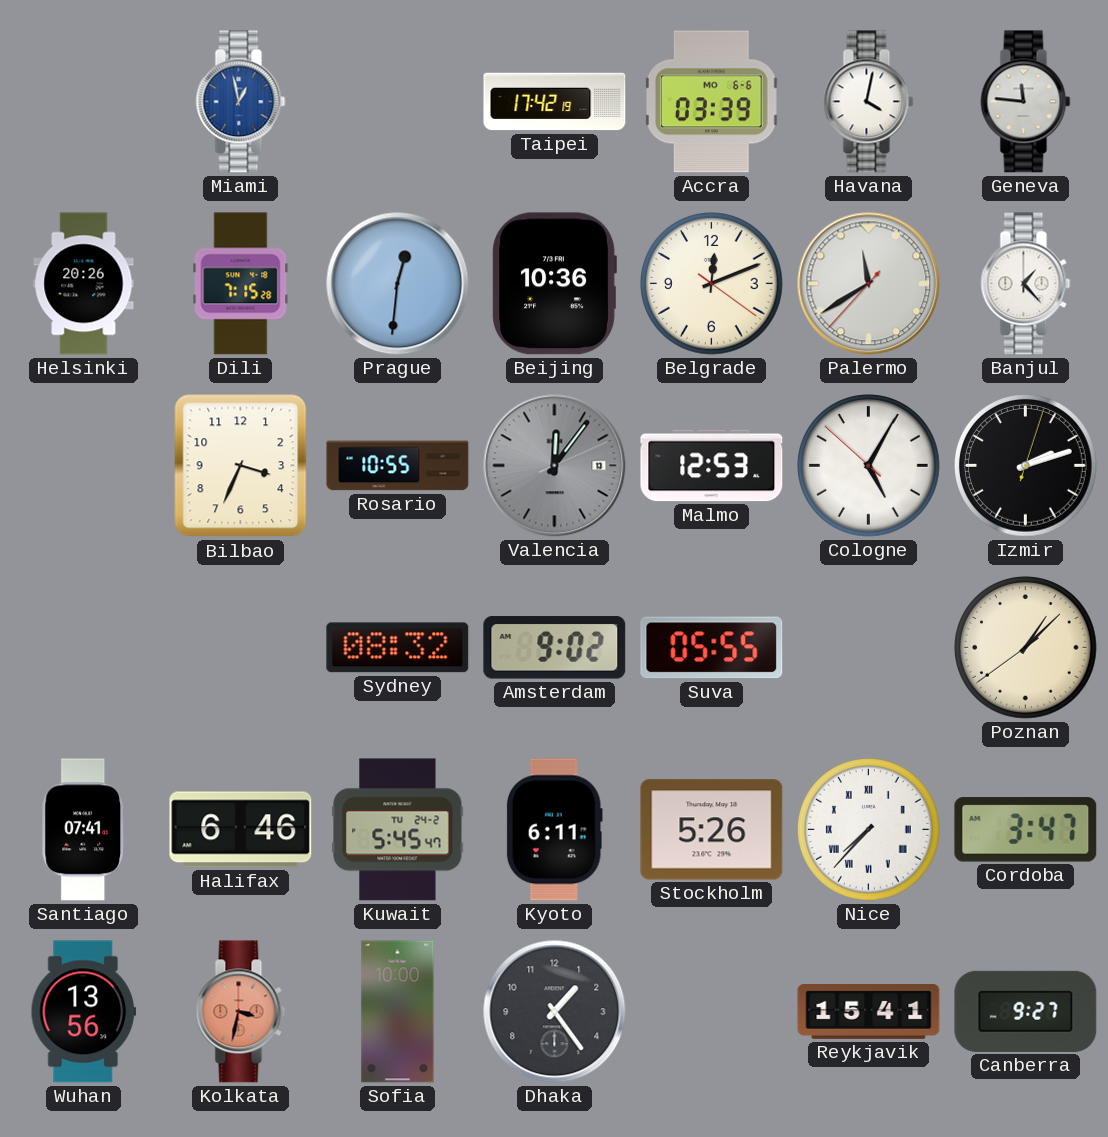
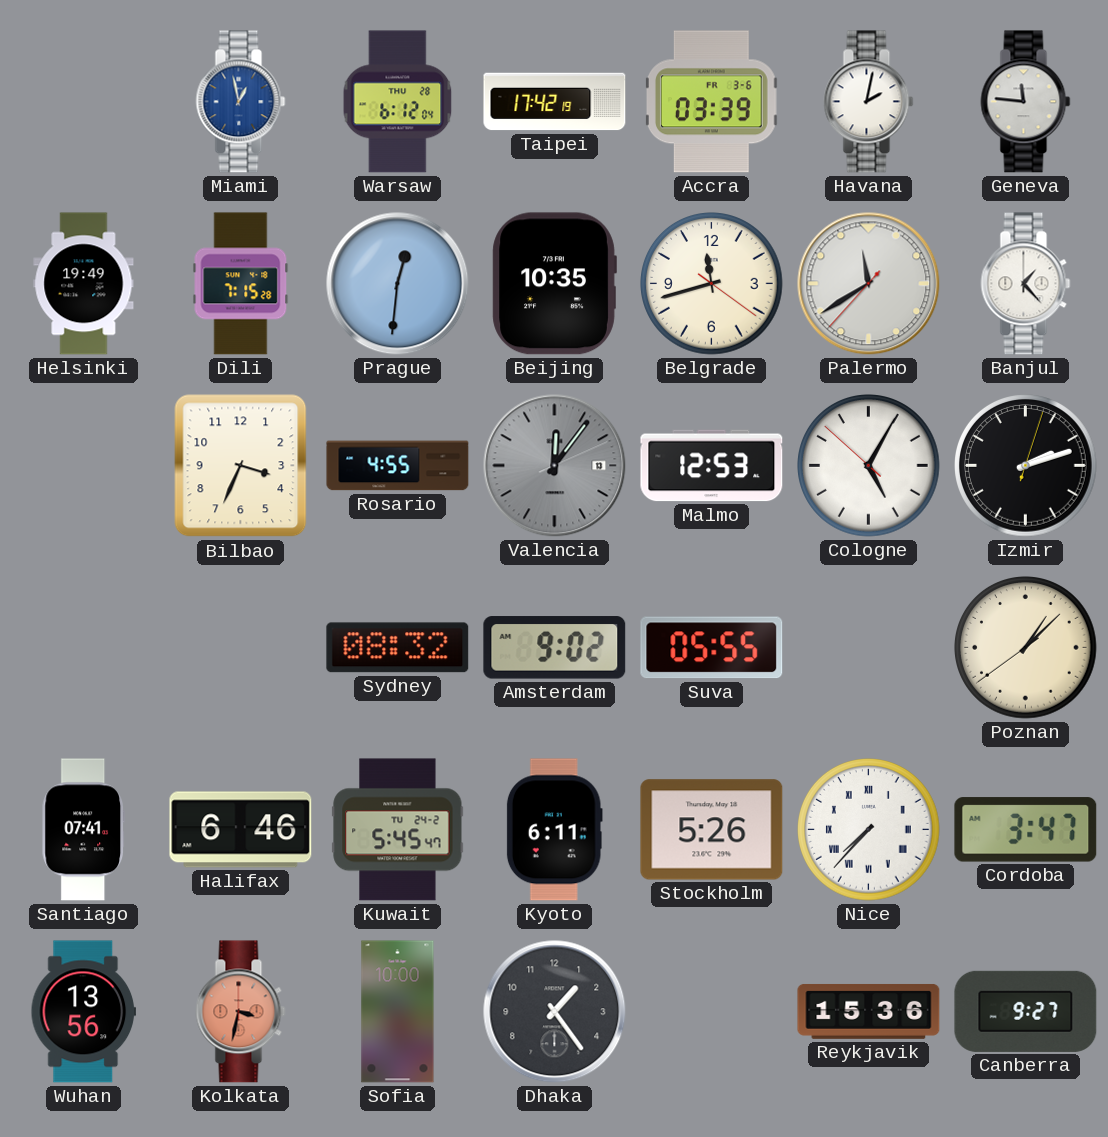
Warsaw: none -> 6:12 (398, 102)
Accra date: MO 6-6 -> FR 3-6 (712, 102)
Havana: 4:02 -> 2:02 (869, 102)
Helsinki: 20:26 -> 19:49 (84, 284)
Beijing: 10:36 -> 10:35 (554, 284)
Belgrade: 12:11 -> 11:42 (712, 284)
Rosario: 10:55 -> 4:55 (398, 466)
Reykjavik: 15:41 -> 15:36 (869, 1011)
